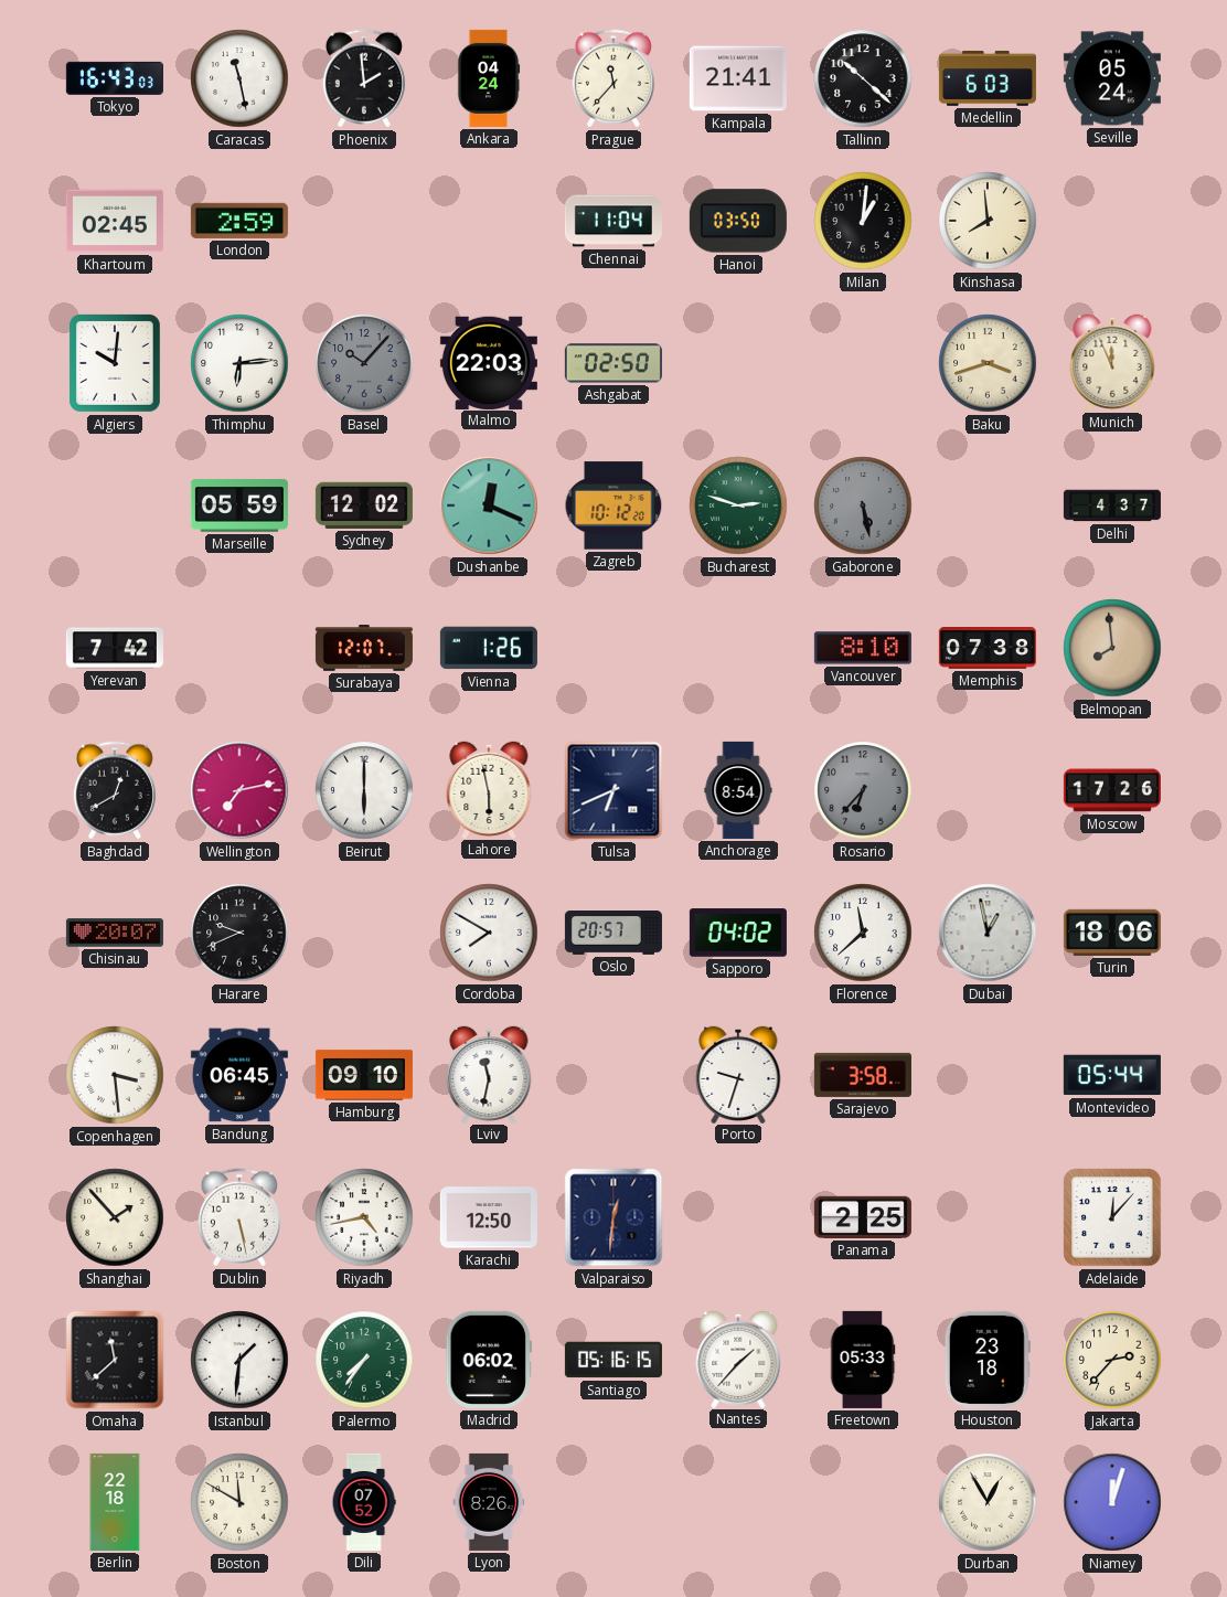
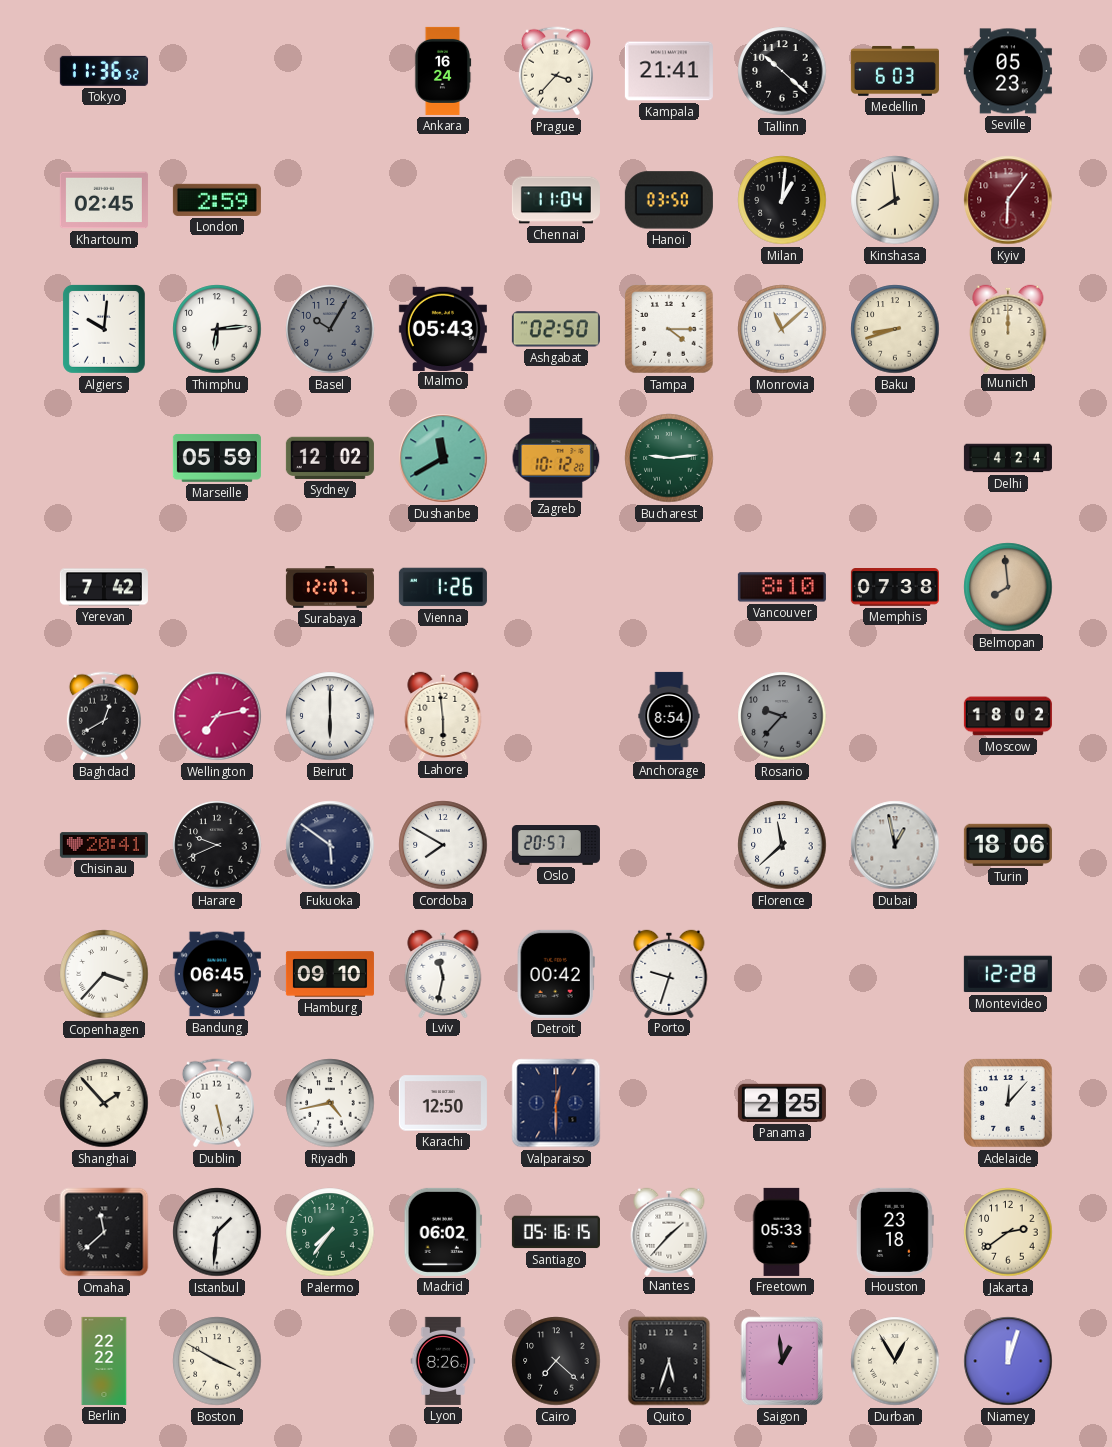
Tokyo: 16:43 -> 11:36 (104, 71)
Caracas: 11:28 -> none (239, 78)
Phoenix: 1:59 -> none (364, 78)
Ankara: 04:24 -> 16:24 (443, 71)
Prague: 11:37 -> 3:37 (556, 71)
Seville: 05:24 -> 05:23 (1008, 71)
Kyiv: none -> 6:06 (1008, 200)
Basel: 10:07 -> 10:05 (330, 329)
Malmo: 22:03 -> 05:43 (443, 328)
Tampa: none -> 4:15 (669, 329)
Monrovia: none -> 11:08 (782, 329)
Baku: 3:42 -> 8:42 (895, 329)
Munich: 11:56 -> 12:00 (1008, 328)
Dushanbe: 12:19 -> 11:40 (443, 458)
Bucharest: 2:48 -> 9:14 (669, 458)
Gaborone: 5:28 -> none (863, 505)
Delhi: 4:37 -> 4:24 (1008, 458)
Lahore: 5:58 -> 5:59 (443, 715)
Tulsa: 6:41 -> none (613, 790)
Rosario: 6:37 -> 9:37 (782, 716)
Moscow: 17:26 -> 18:02 (1008, 716)
Chisinau: 20:07 -> 20:41 (104, 845)
Fukuoka: none -> 5:51 (330, 845)
Sapporo: 04:02 -> none (738, 933)
Copenhagen: 3:29 -> 3:37 (104, 974)
Detroit: none -> 00:42 (556, 974)
Sarajevo: 3:58 -> none (863, 1075)
Montevideo: 05:44 -> 12:28 (1008, 974)
Valparaiso: 12:31 -> 12:30 (556, 1103)
Jakarta: 2:37 -> 2:39 (1008, 1232)
Berlin: 22:18 -> 22:22 (104, 1361)
Boston: 11:50 -> 3:50 (217, 1361)
Dili: 07:52 -> none (364, 1502)
Cairo: none -> 7:22 (556, 1361)
Quito: none -> 5:33 (669, 1361)
Saigon: none -> 12:59 (782, 1361)
